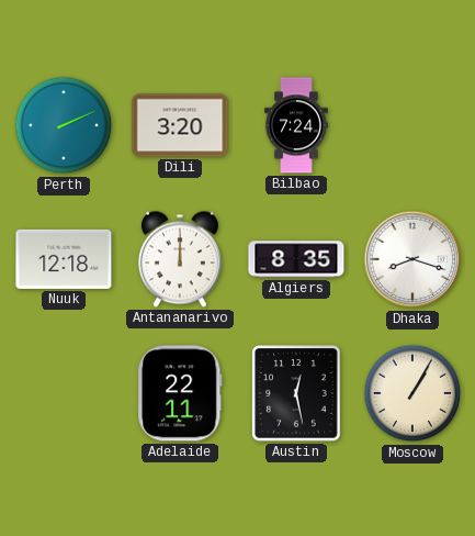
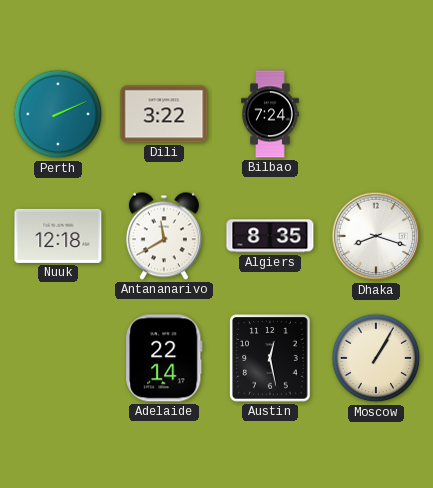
Dili: 3:20 -> 3:22 (164, 114)
Antananarivo: 12:00 -> 11:40 (164, 236)
Adelaide: 22:11 -> 22:14 (164, 358)
